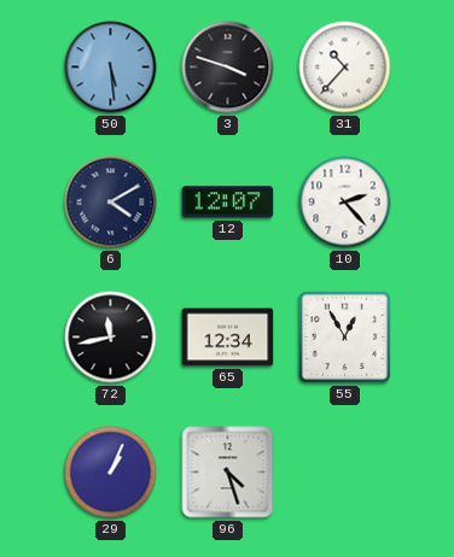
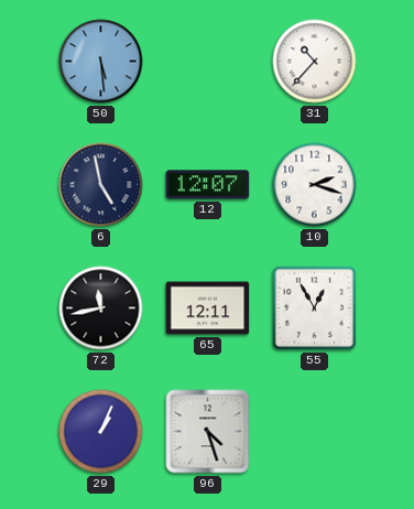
3: 3:48 -> none (228, 68)
6: 4:10 -> 4:58 (101, 185)
10: 2:23 -> 2:18 (315, 185)
65: 12:34 -> 12:11 (208, 308)
